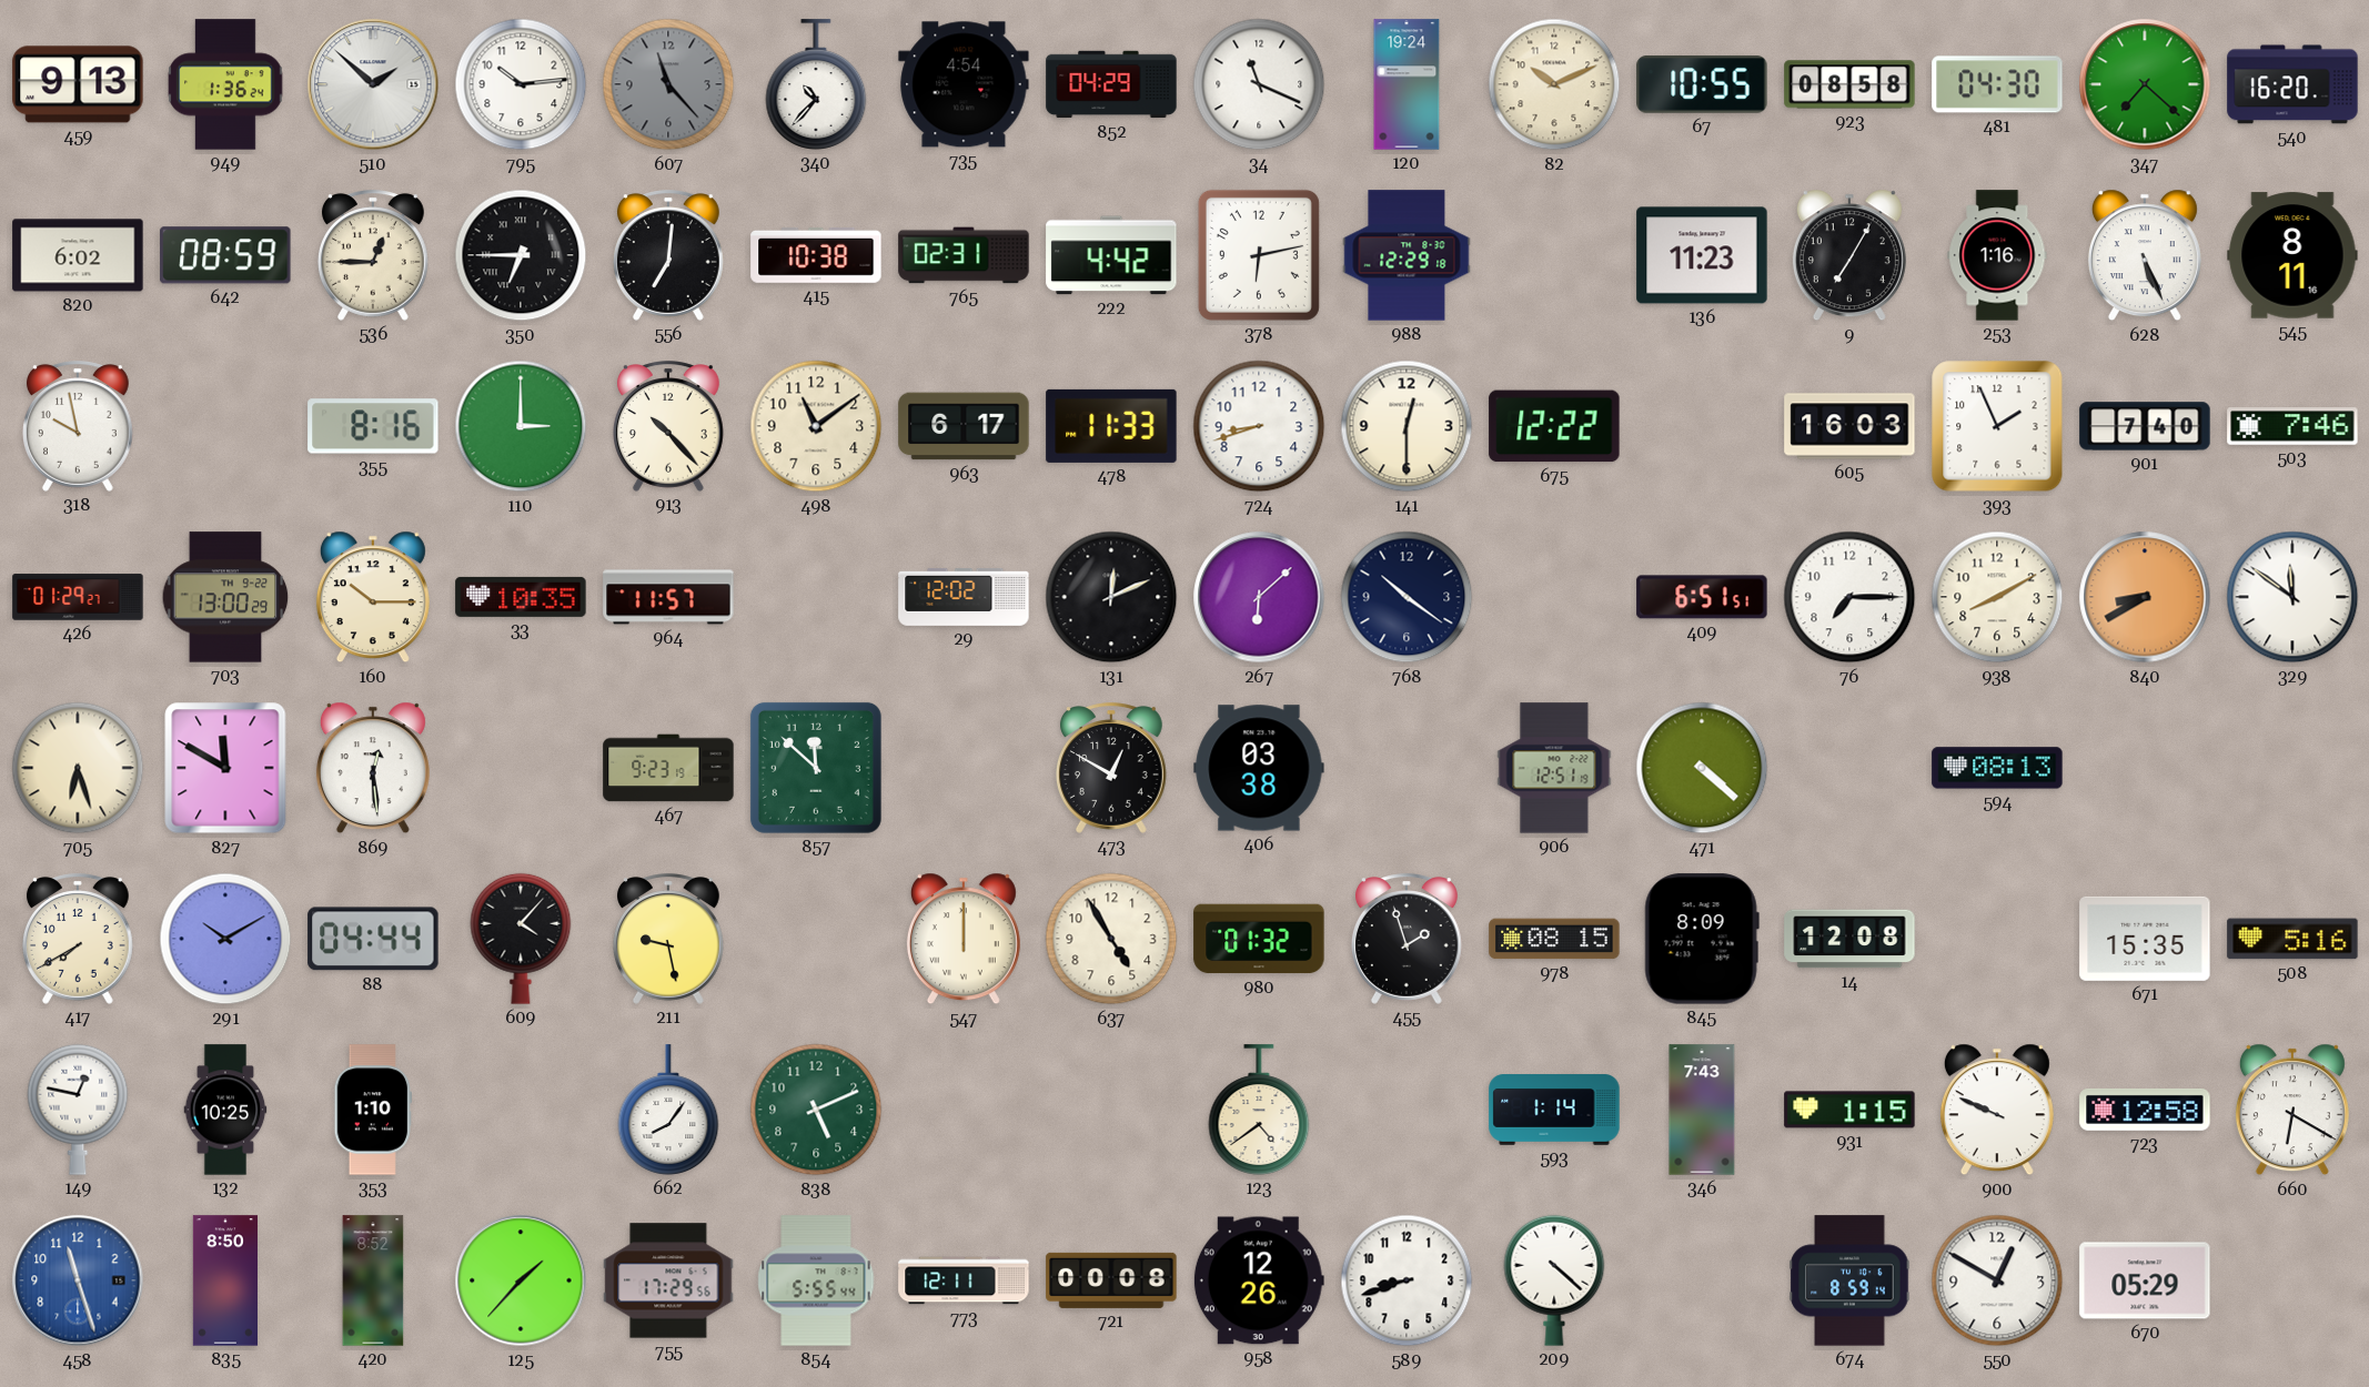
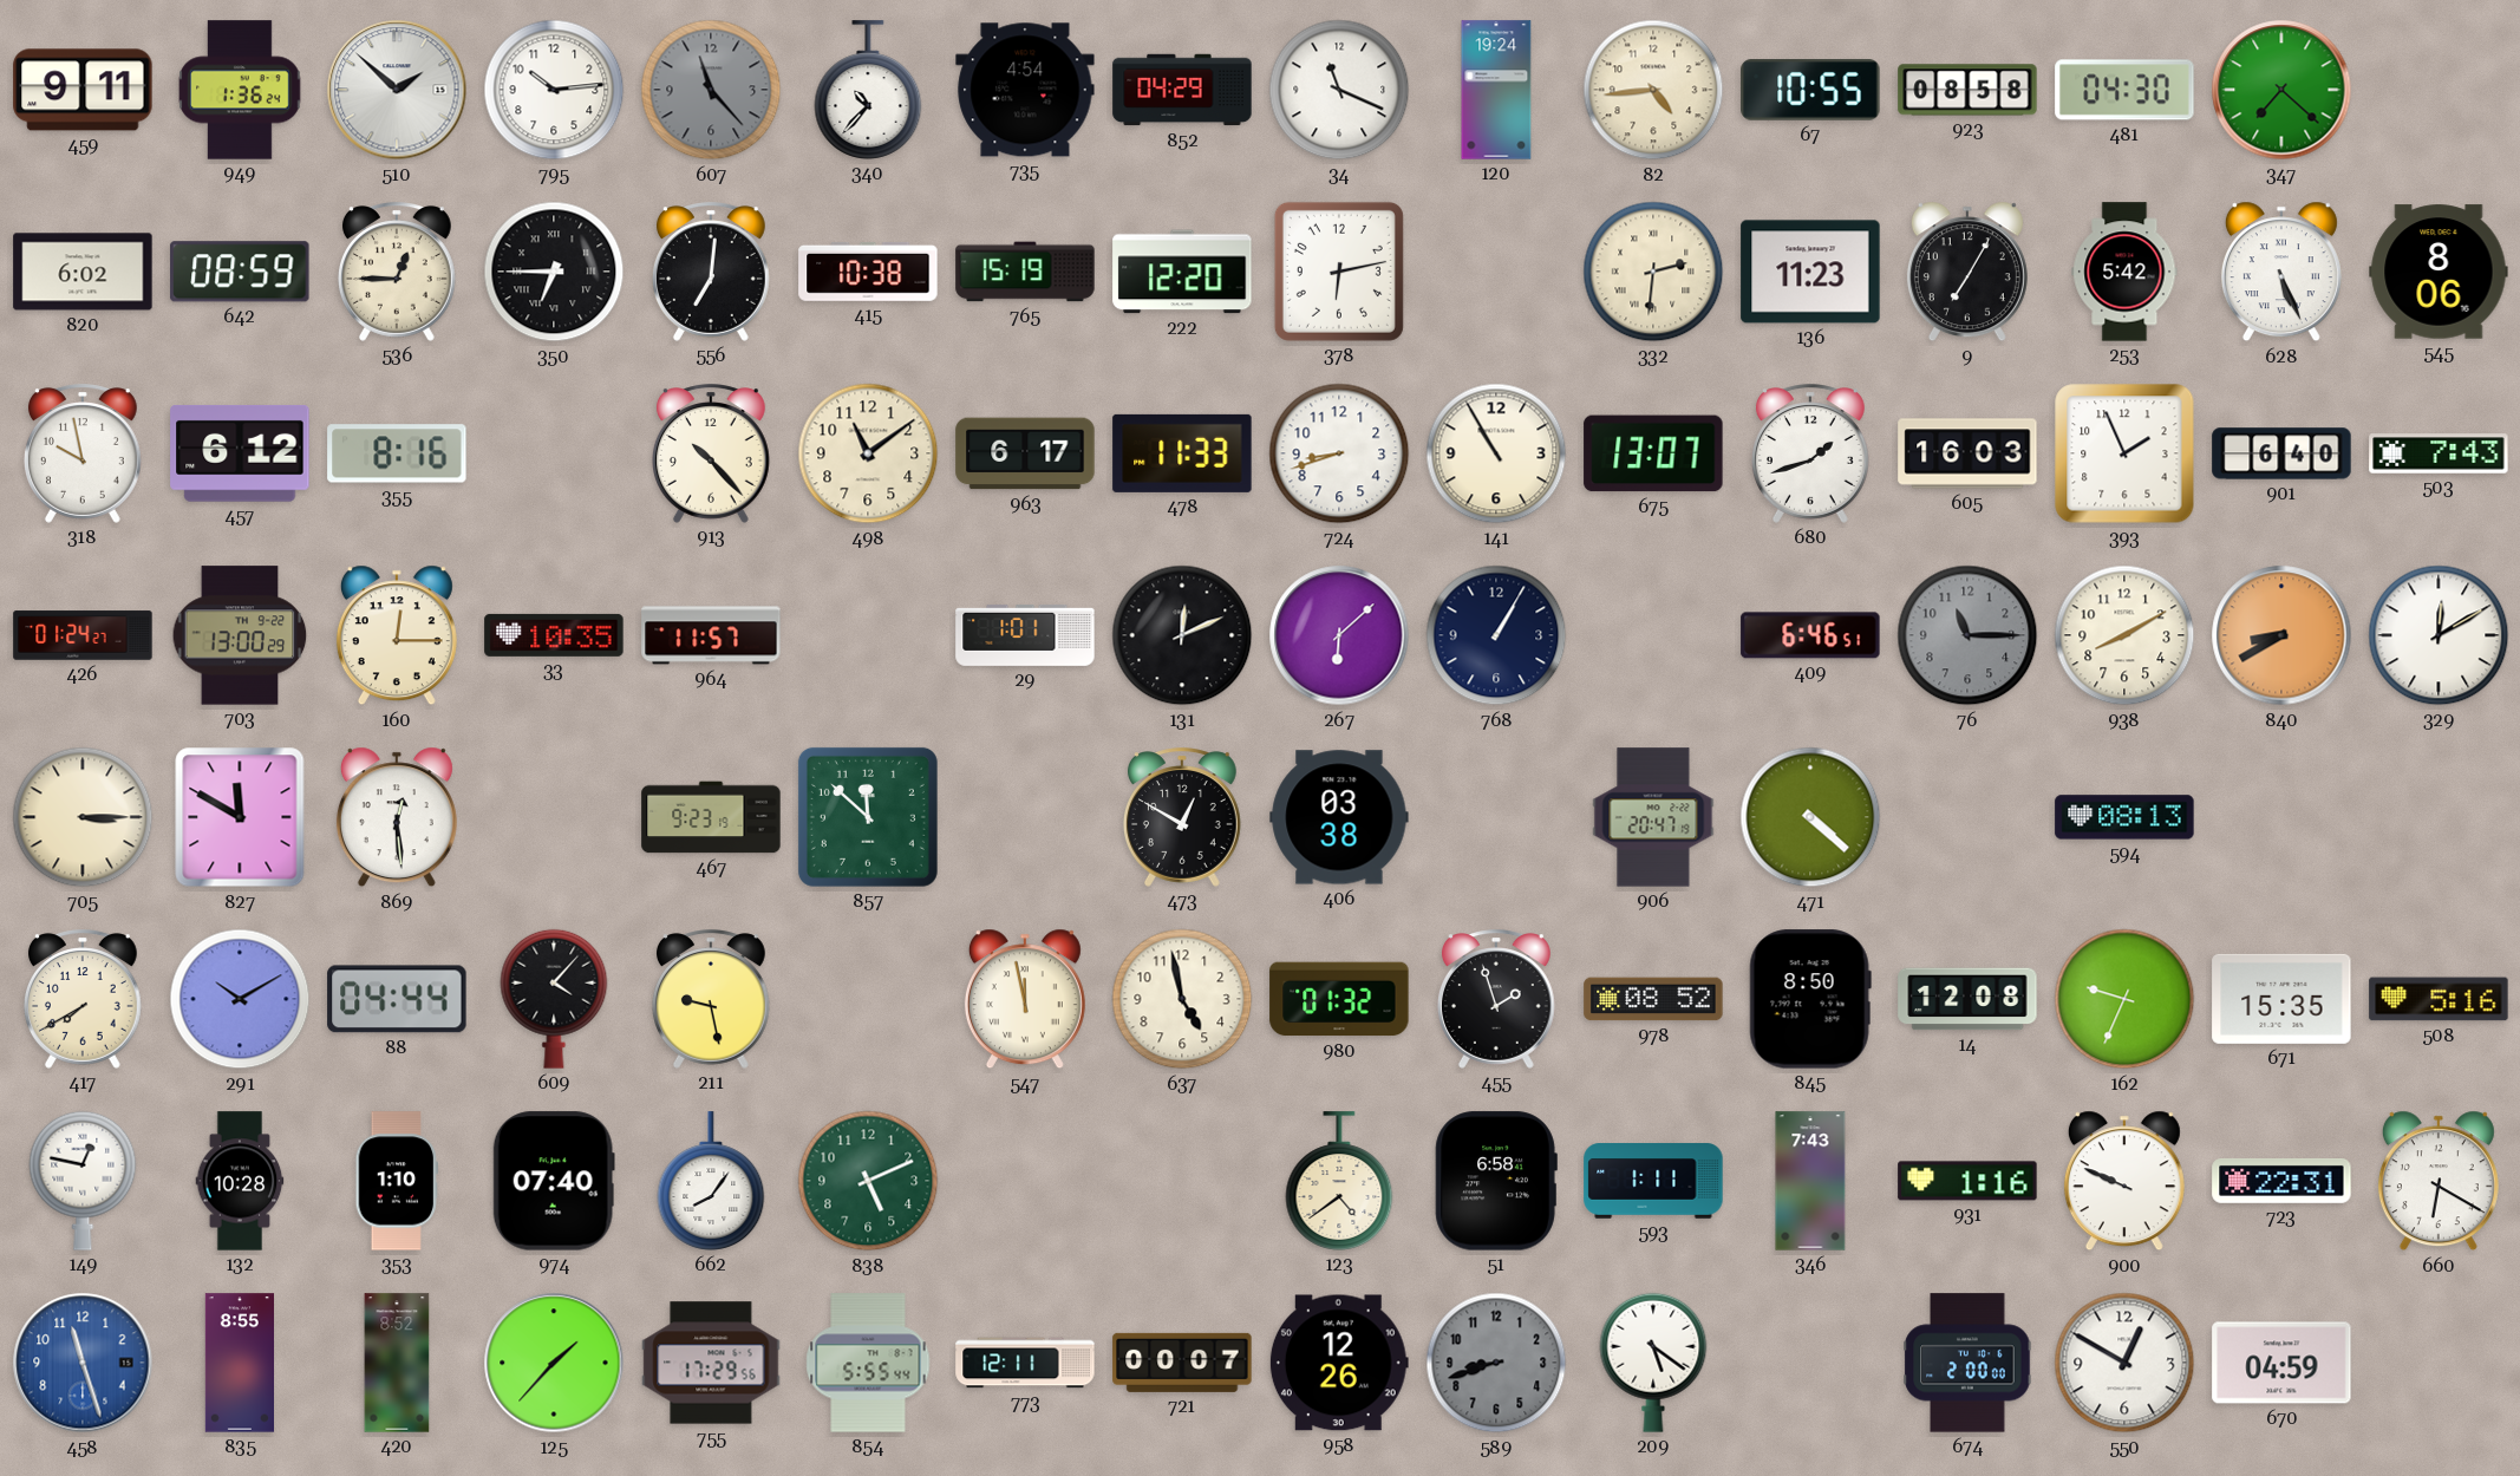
459: 9:13 -> 9:11 (83, 90)
82: 10:11 -> 4:44 (1653, 90)
540: 16:20 -> none (2292, 84)
765: 02:31 -> 15:19 (1025, 272)
222: 4:42 -> 12:20 (1182, 272)
988: 12:29 -> none (1407, 255)
332: none -> 2:31 (1653, 272)
253: 1:16 -> 5:42 (2124, 272)
545: 8:11 -> 8:06 (2439, 272)
457: none -> 6:12 (240, 453)
110: 3:00 -> none (521, 426)
141: 12:30 -> 10:55 (1496, 453)
675: 12:22 -> 13:07 (1653, 453)
680: none -> 1:42 (1810, 453)
901: 7:40 -> 6:40 (2281, 453)
503: 7:46 -> 7:43 (2439, 453)
426: 01:29 -> 01:24 (83, 635)
160: 10:15 -> 12:15 (397, 635)
29: 12:02 -> 1:01 (1025, 635)
768: 10:21 -> 1:05 (1496, 635)
409: 6:51 -> 6:46 (1810, 635)
76: 7:15 -> 11:15 (1967, 635)
76 dial: white -> grey (1967, 635)
329: 11:51 -> 12:10 (2439, 635)
705: 6:27 -> 3:15 (83, 817)
906: 12:51 -> 20:47 (1653, 817)
547: 12:00 -> 11:58 (1025, 999)
637: 4:55 -> 4:58 (1182, 999)
978: 08:15 -> 08:52 (1653, 999)
845: 8:09 -> 8:50 (1810, 999)
162: none -> 9:34 (2124, 999)
132: 10:25 -> 10:28 (240, 1181)
974: none -> 07:40 (554, 1181)
51: none -> 6:58 (1496, 1181)
593: 1:14 -> 1:11 (1653, 1181)
931: 1:15 -> 1:16 (1967, 1181)
723: 12:58 -> 22:31 (2281, 1181)
835: 8:50 -> 8:55 (239, 1363)
721: 00:08 -> 00:07 (1182, 1363)
589 dial: white -> grey (1496, 1363)
209: 4:22 -> 5:21 (1653, 1363)
674: 8:59 -> 2:00 (1967, 1363)
670: 05:29 -> 04:59 (2281, 1363)
